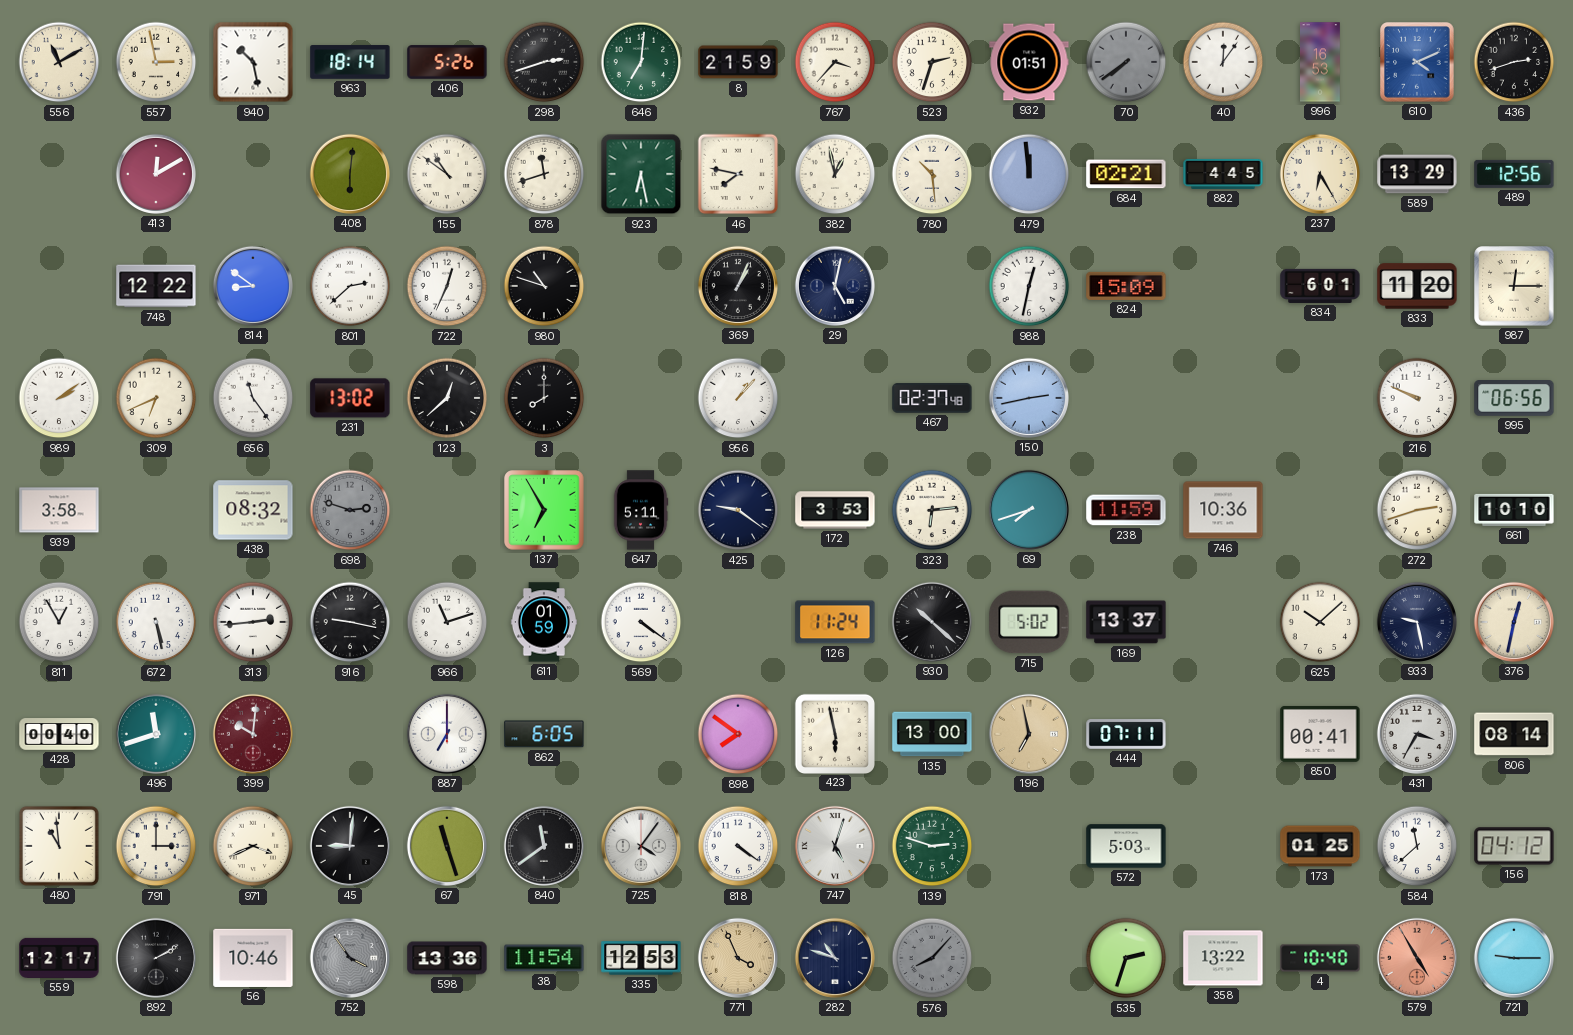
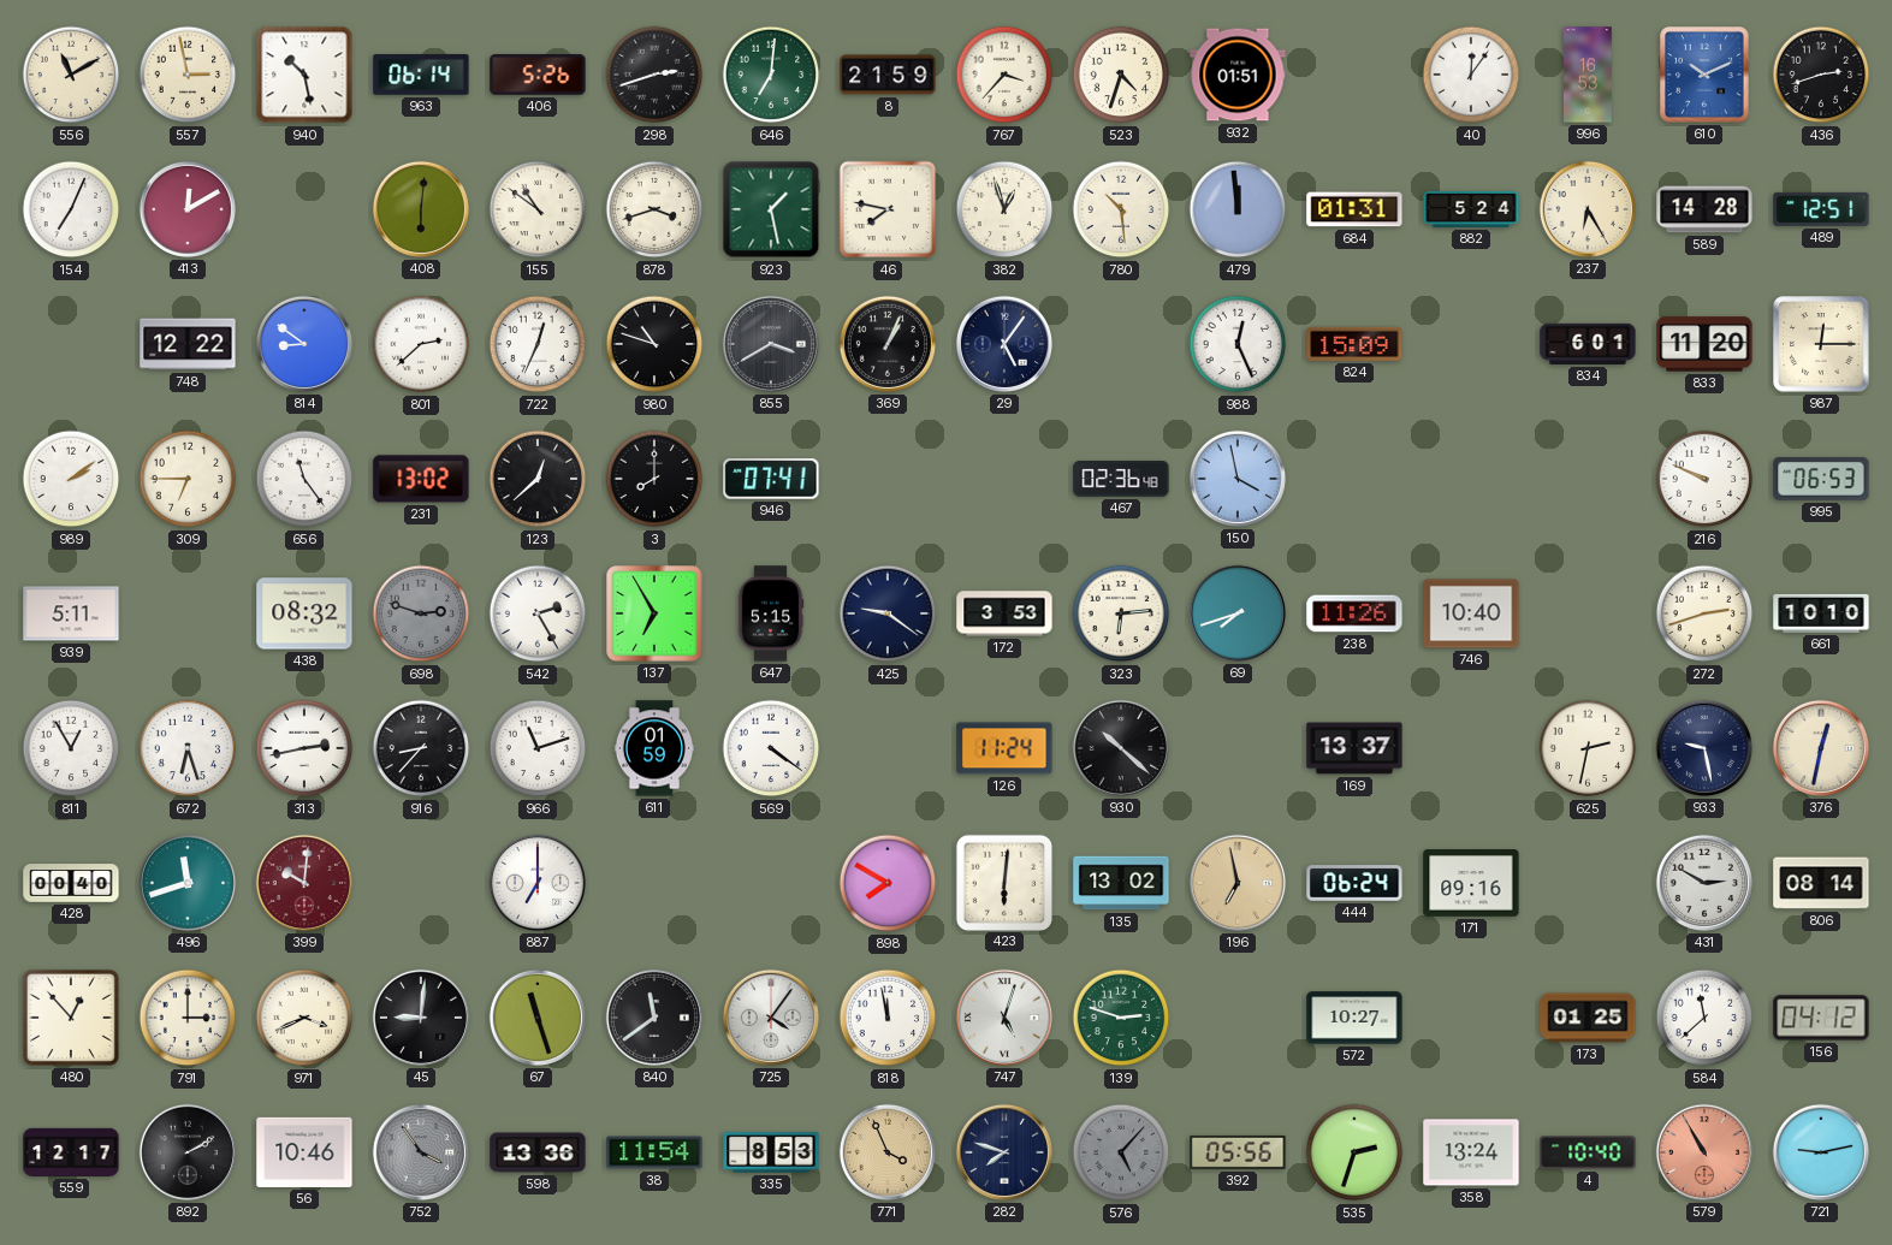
963: 18:14 -> 06:14 (421, 75)
523: 2:33 -> 4:33 (1121, 75)
70: 7:39 -> none (1126, 62)
610: 4:11 -> 10:11 (1704, 75)
154: none -> 7:04 (71, 209)
878: 11:42 -> 3:42 (654, 209)
923: 6:28 -> 1:28 (771, 209)
382: 12:58 -> 12:57 (1004, 209)
684: 02:21 -> 01:31 (1354, 209)
882: 4:45 -> 5:24 (1471, 209)
589: 13:29 -> 14:28 (1704, 209)
489: 12:56 -> 12:51 (1821, 209)
855: none -> 3:40 (771, 344)
29: 5:02 -> 5:06 (1004, 344)
988: 12:32 -> 12:26 (1238, 344)
309: 6:41 -> 6:45 (188, 479)
946: none -> 07:41 (771, 479)
956: 1:07 -> none (738, 398)
467: 02:37 -> 02:36 (1121, 479)
150: 2:43 -> 3:58 (1238, 479)
995: 06:56 -> 06:53 (1821, 480)
939: 3:58 -> 5:11 (71, 613)
542: none -> 2:25 (538, 613)
647: 5:11 -> 5:15 (771, 613)
238: 11:59 -> 11:26 (1354, 613)
746: 10:36 -> 10:40 (1471, 613)
672: 5:28 -> 6:27 (188, 748)
313: 2:44 -> 2:43 (304, 748)
916: 9:17 -> 8:37 (421, 748)
715: 5:02 -> none (1029, 622)
625: 10:08 -> 2:32 (1588, 748)
862: 6:05 -> none (544, 734)
898: 7:51 -> 7:50 (888, 883)
423: 5:58 -> 6:01 (1003, 882)
135: 13:00 -> 13:02 (1121, 883)
444: 07:11 -> 06:24 (1354, 883)
171: none -> 09:16 (1471, 883)
850: 00:41 -> none (1320, 734)
431: 3:35 -> 2:50 (1704, 883)
480: 10:59 -> 12:53 (71, 1018)
818: 4:21 -> 11:58 (888, 1018)
572: 5:03 -> 10:27 (1354, 1018)
335: 12:53 -> 8:53 (771, 1152)
282: 10:48 -> 7:48 (1004, 1152)
576: 8:07 -> 5:07 (1121, 1152)
392: none -> 05:56 (1238, 1152)
358: 13:22 -> 13:24 (1471, 1152)
579: 4:55 -> 10:55 (1704, 1152)
721: 9:15 -> 9:13 (1821, 1152)
